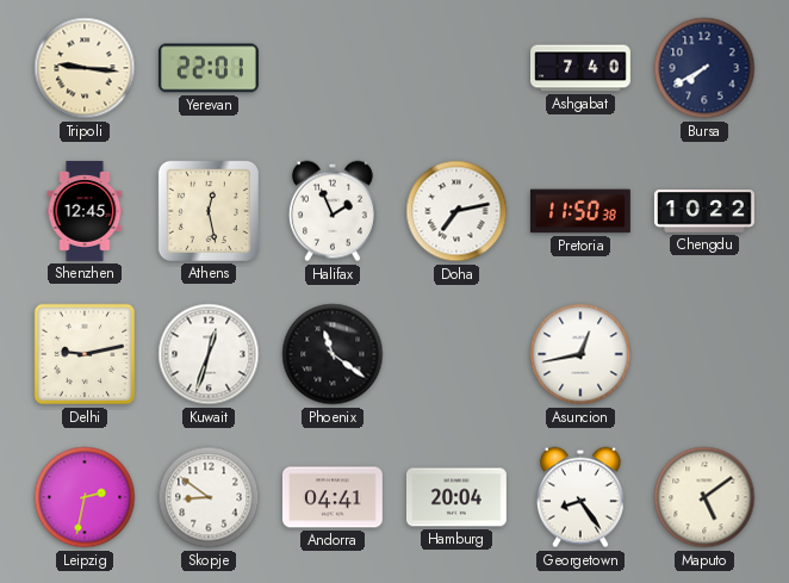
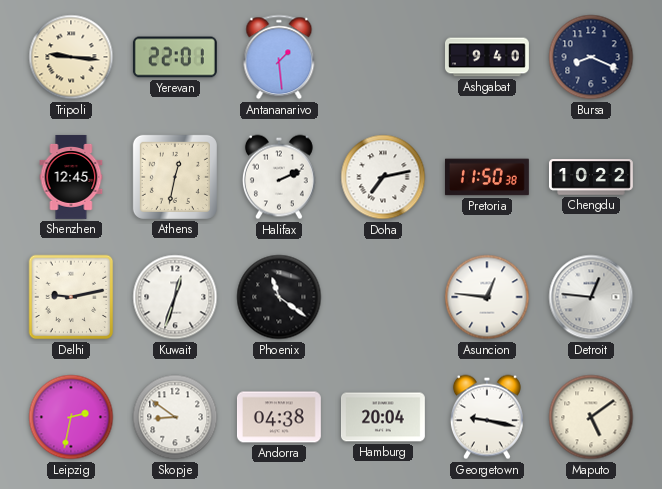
Antananarivo: none -> 1:29 (279, 57)
Ashgabat: 7:40 -> 9:40 (488, 57)
Bursa: 7:40 -> 8:19 (591, 57)
Athens: 12:28 -> 12:32 (175, 177)
Halifax: 1:56 -> 2:11 (279, 177)
Asuncion: 12:43 -> 12:46 (487, 297)
Detroit: none -> 12:46 (591, 297)
Andorra: 04:41 -> 04:38 (279, 417)
Georgetown: 8:24 -> 9:17 (487, 417)
